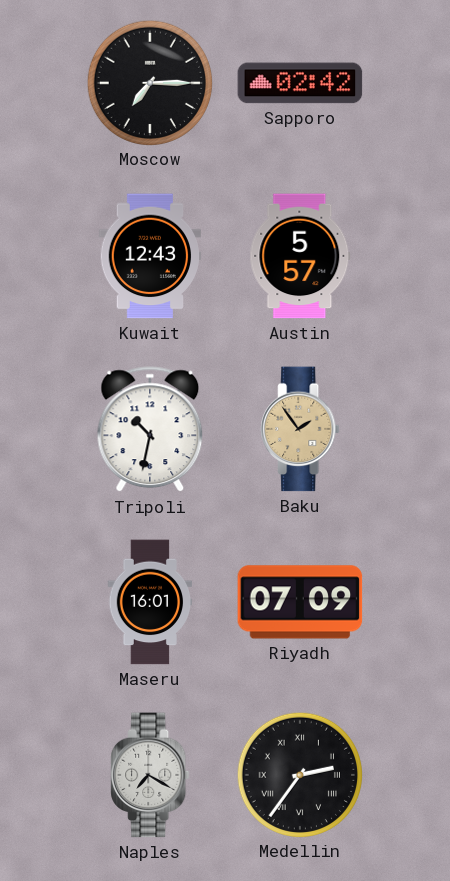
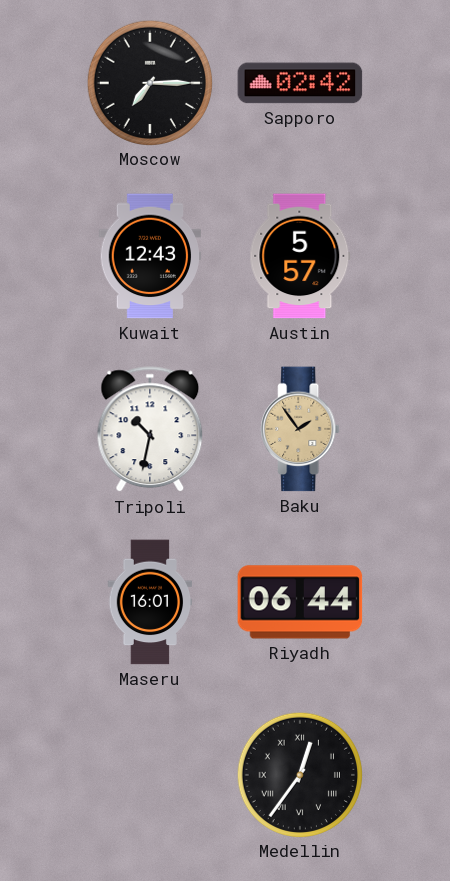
Riyadh: 07:09 -> 06:44 (300, 602)
Naples: 7:20 -> none (150, 775)
Medellin: 2:36 -> 12:36 (299, 774)
